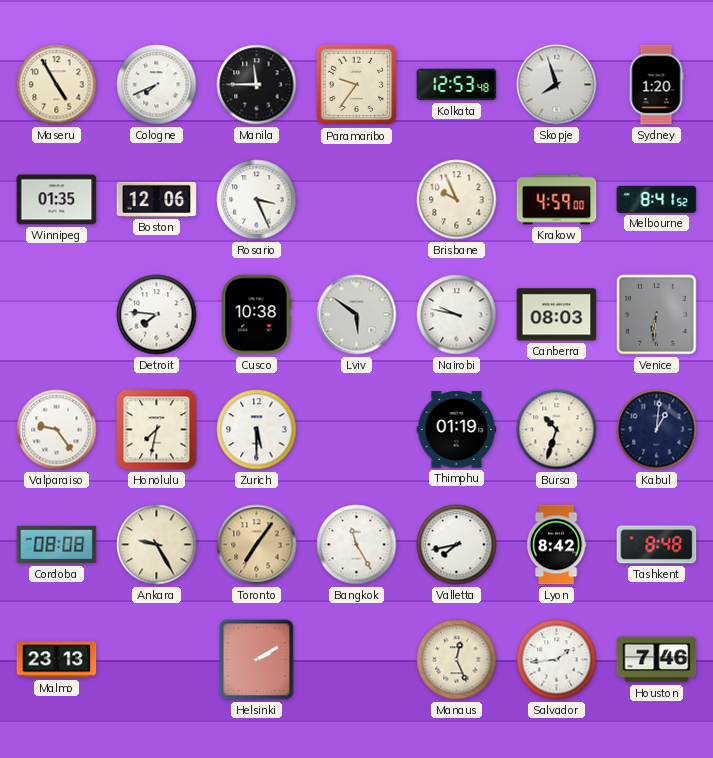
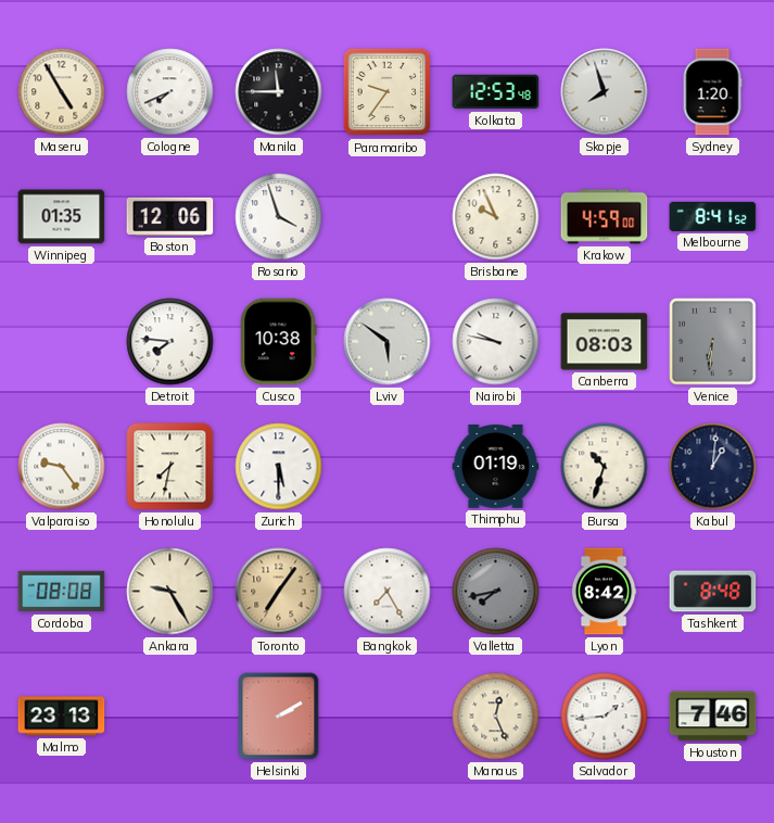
Rosario: 3:26 -> 3:57 (279, 217)
Bangkok: 11:25 -> 7:25 (388, 592)
Valletta dial: white -> grey (496, 592)
